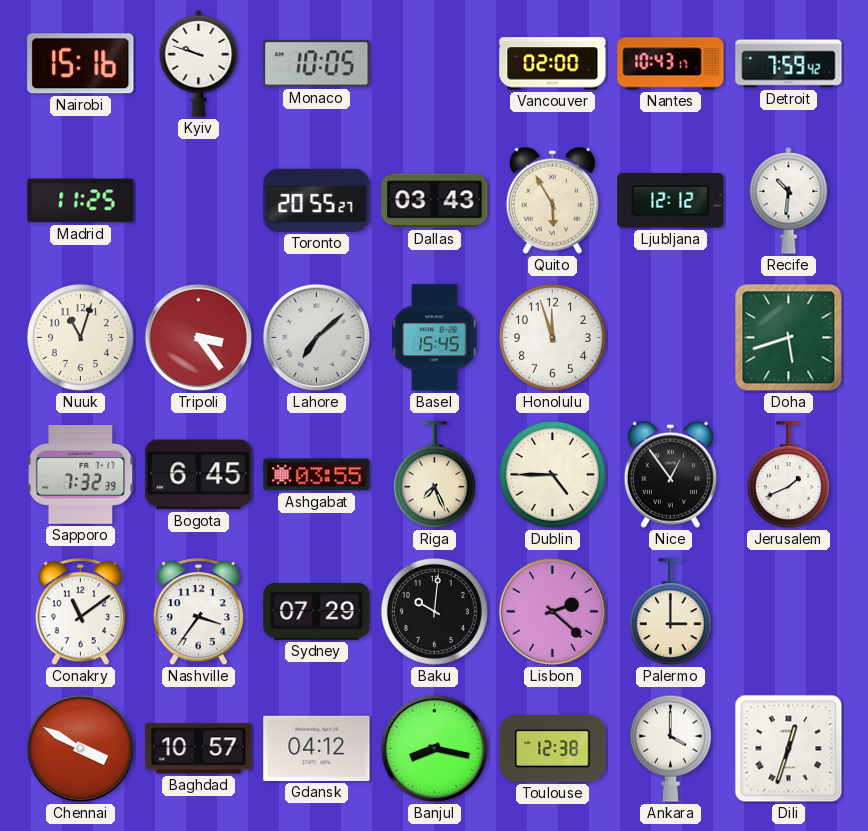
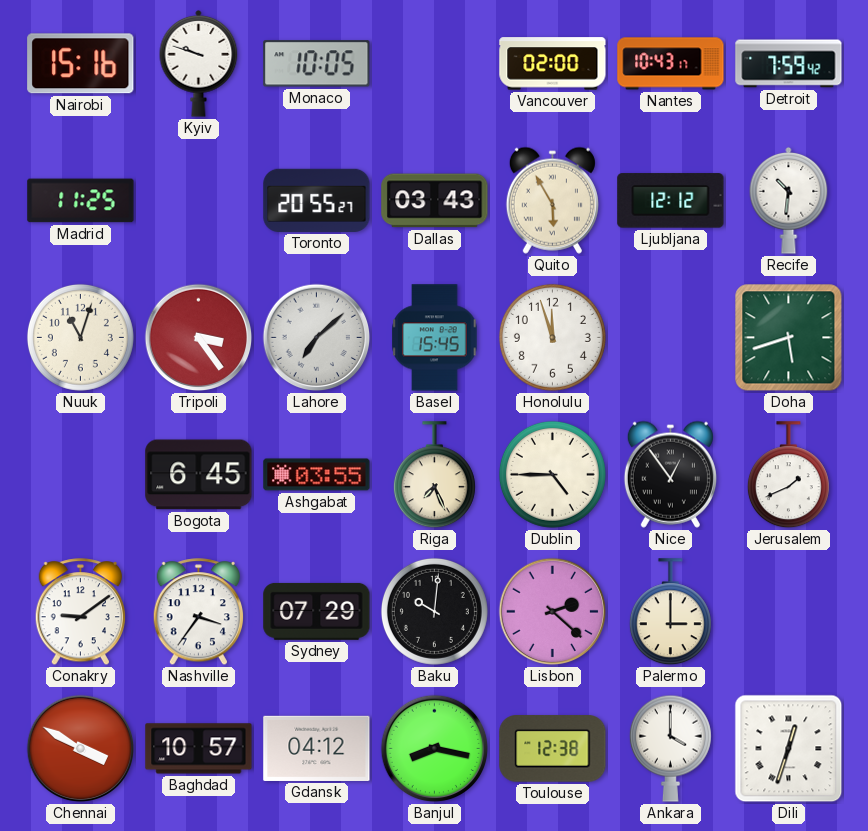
Sapporo: 7:32 -> none (81, 475)
Conakry: 11:09 -> 9:09 (80, 612)
